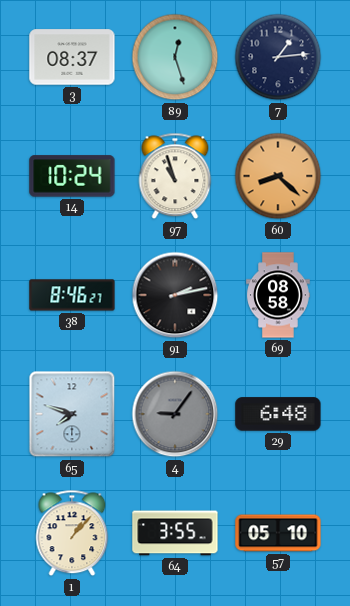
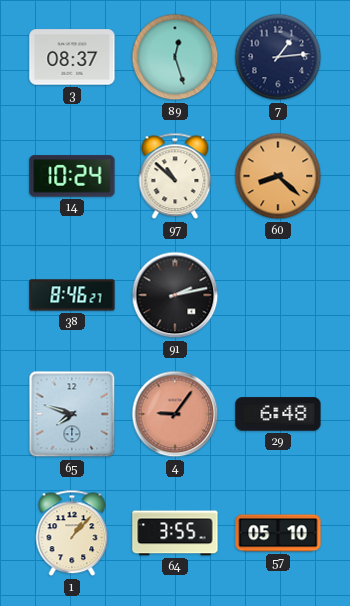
97: 10:57 -> 10:52 (175, 176)
69: 08:58 -> none (278, 295)
4 dial: grey -> salmon (175, 414)
